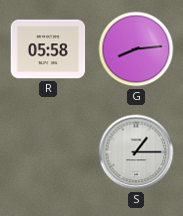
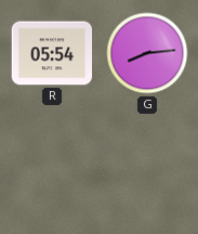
R: 05:58 -> 05:54 (52, 53)
S: 1:15 -> none (136, 152)
